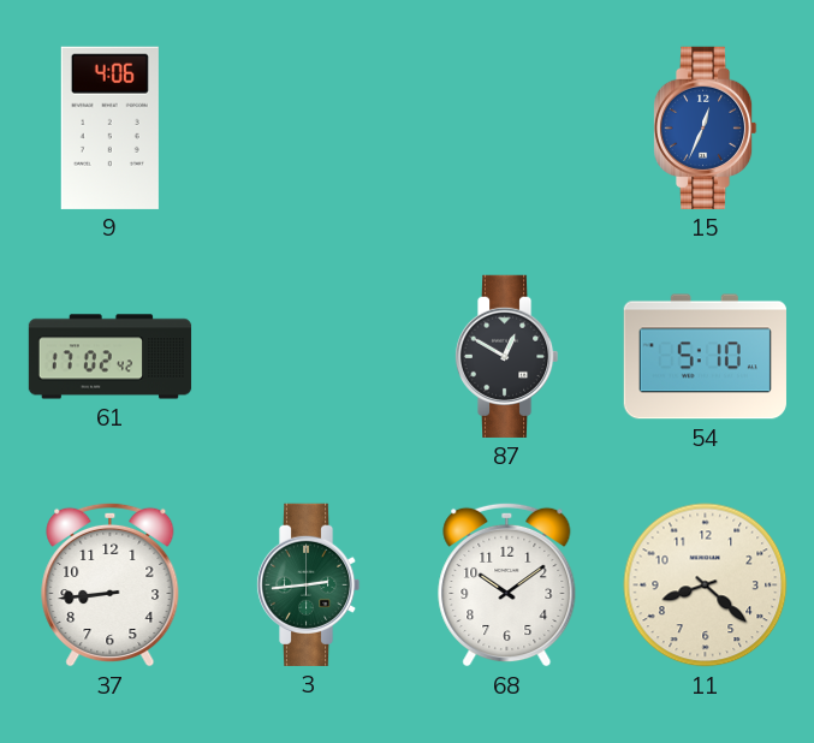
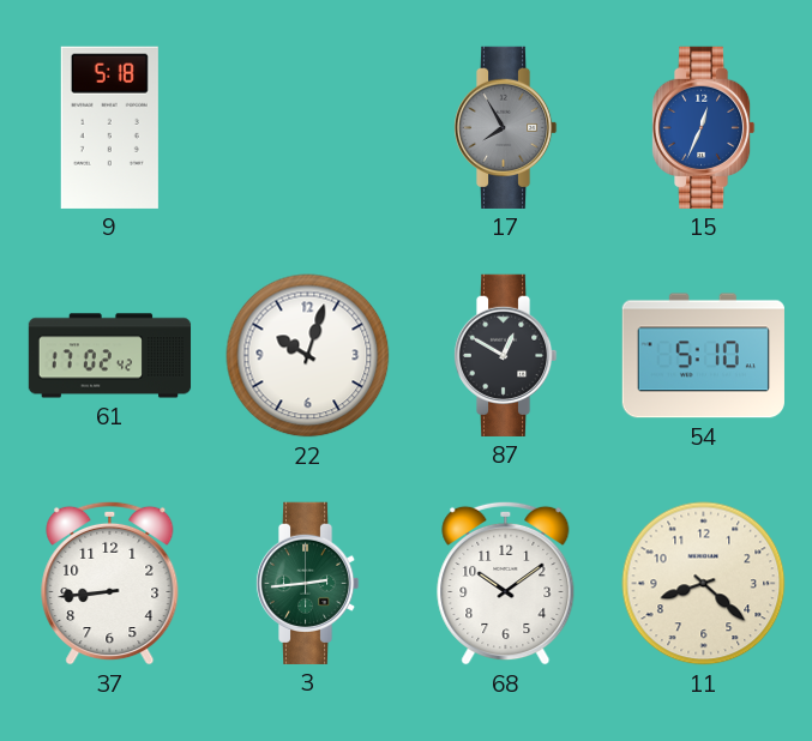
9: 4:06 -> 5:18 (109, 127)
17: none -> 7:55 (505, 127)
22: none -> 10:03 (308, 356)
